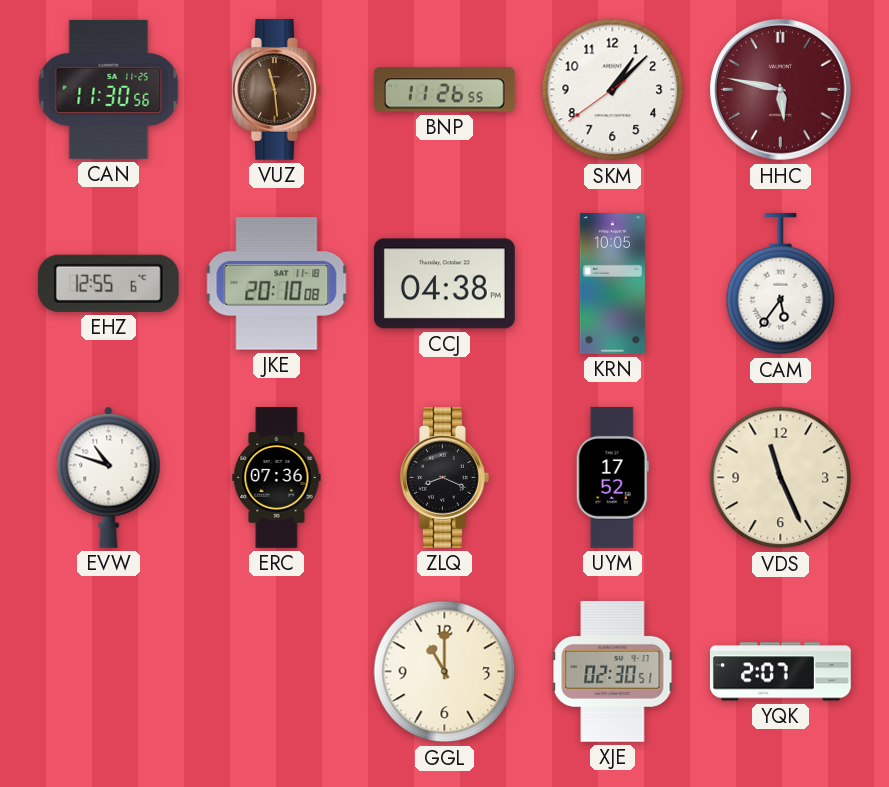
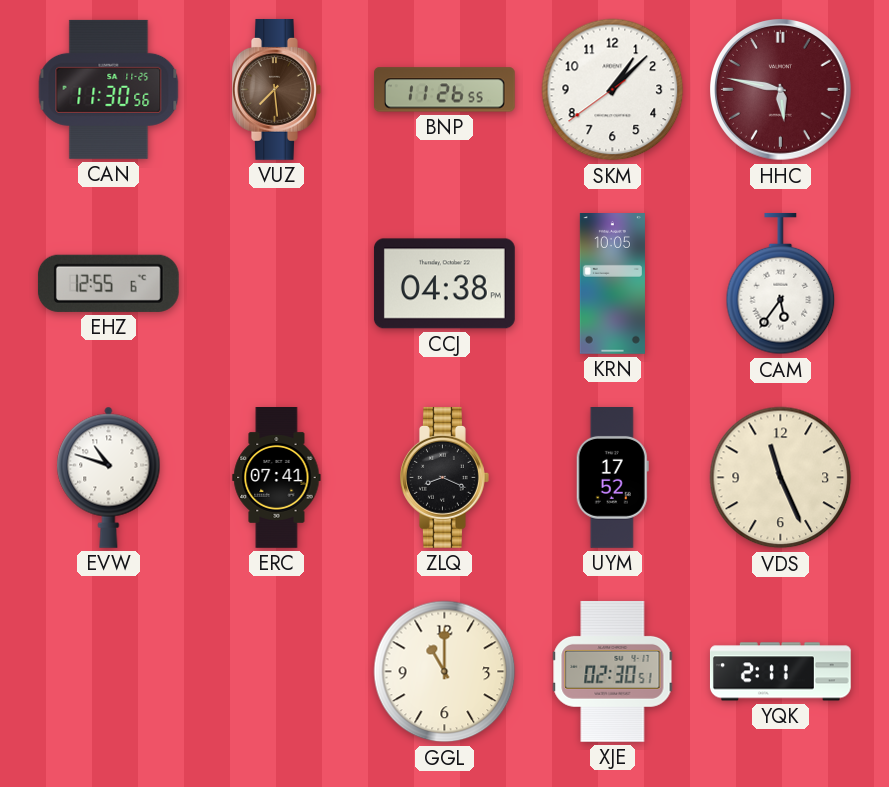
VUZ: 11:29 -> 7:29 (277, 89)
JKE: 20:10 -> none (277, 284)
ERC: 07:36 -> 07:41 (277, 478)
YQK: 2:07 -> 2:11 (780, 672)
